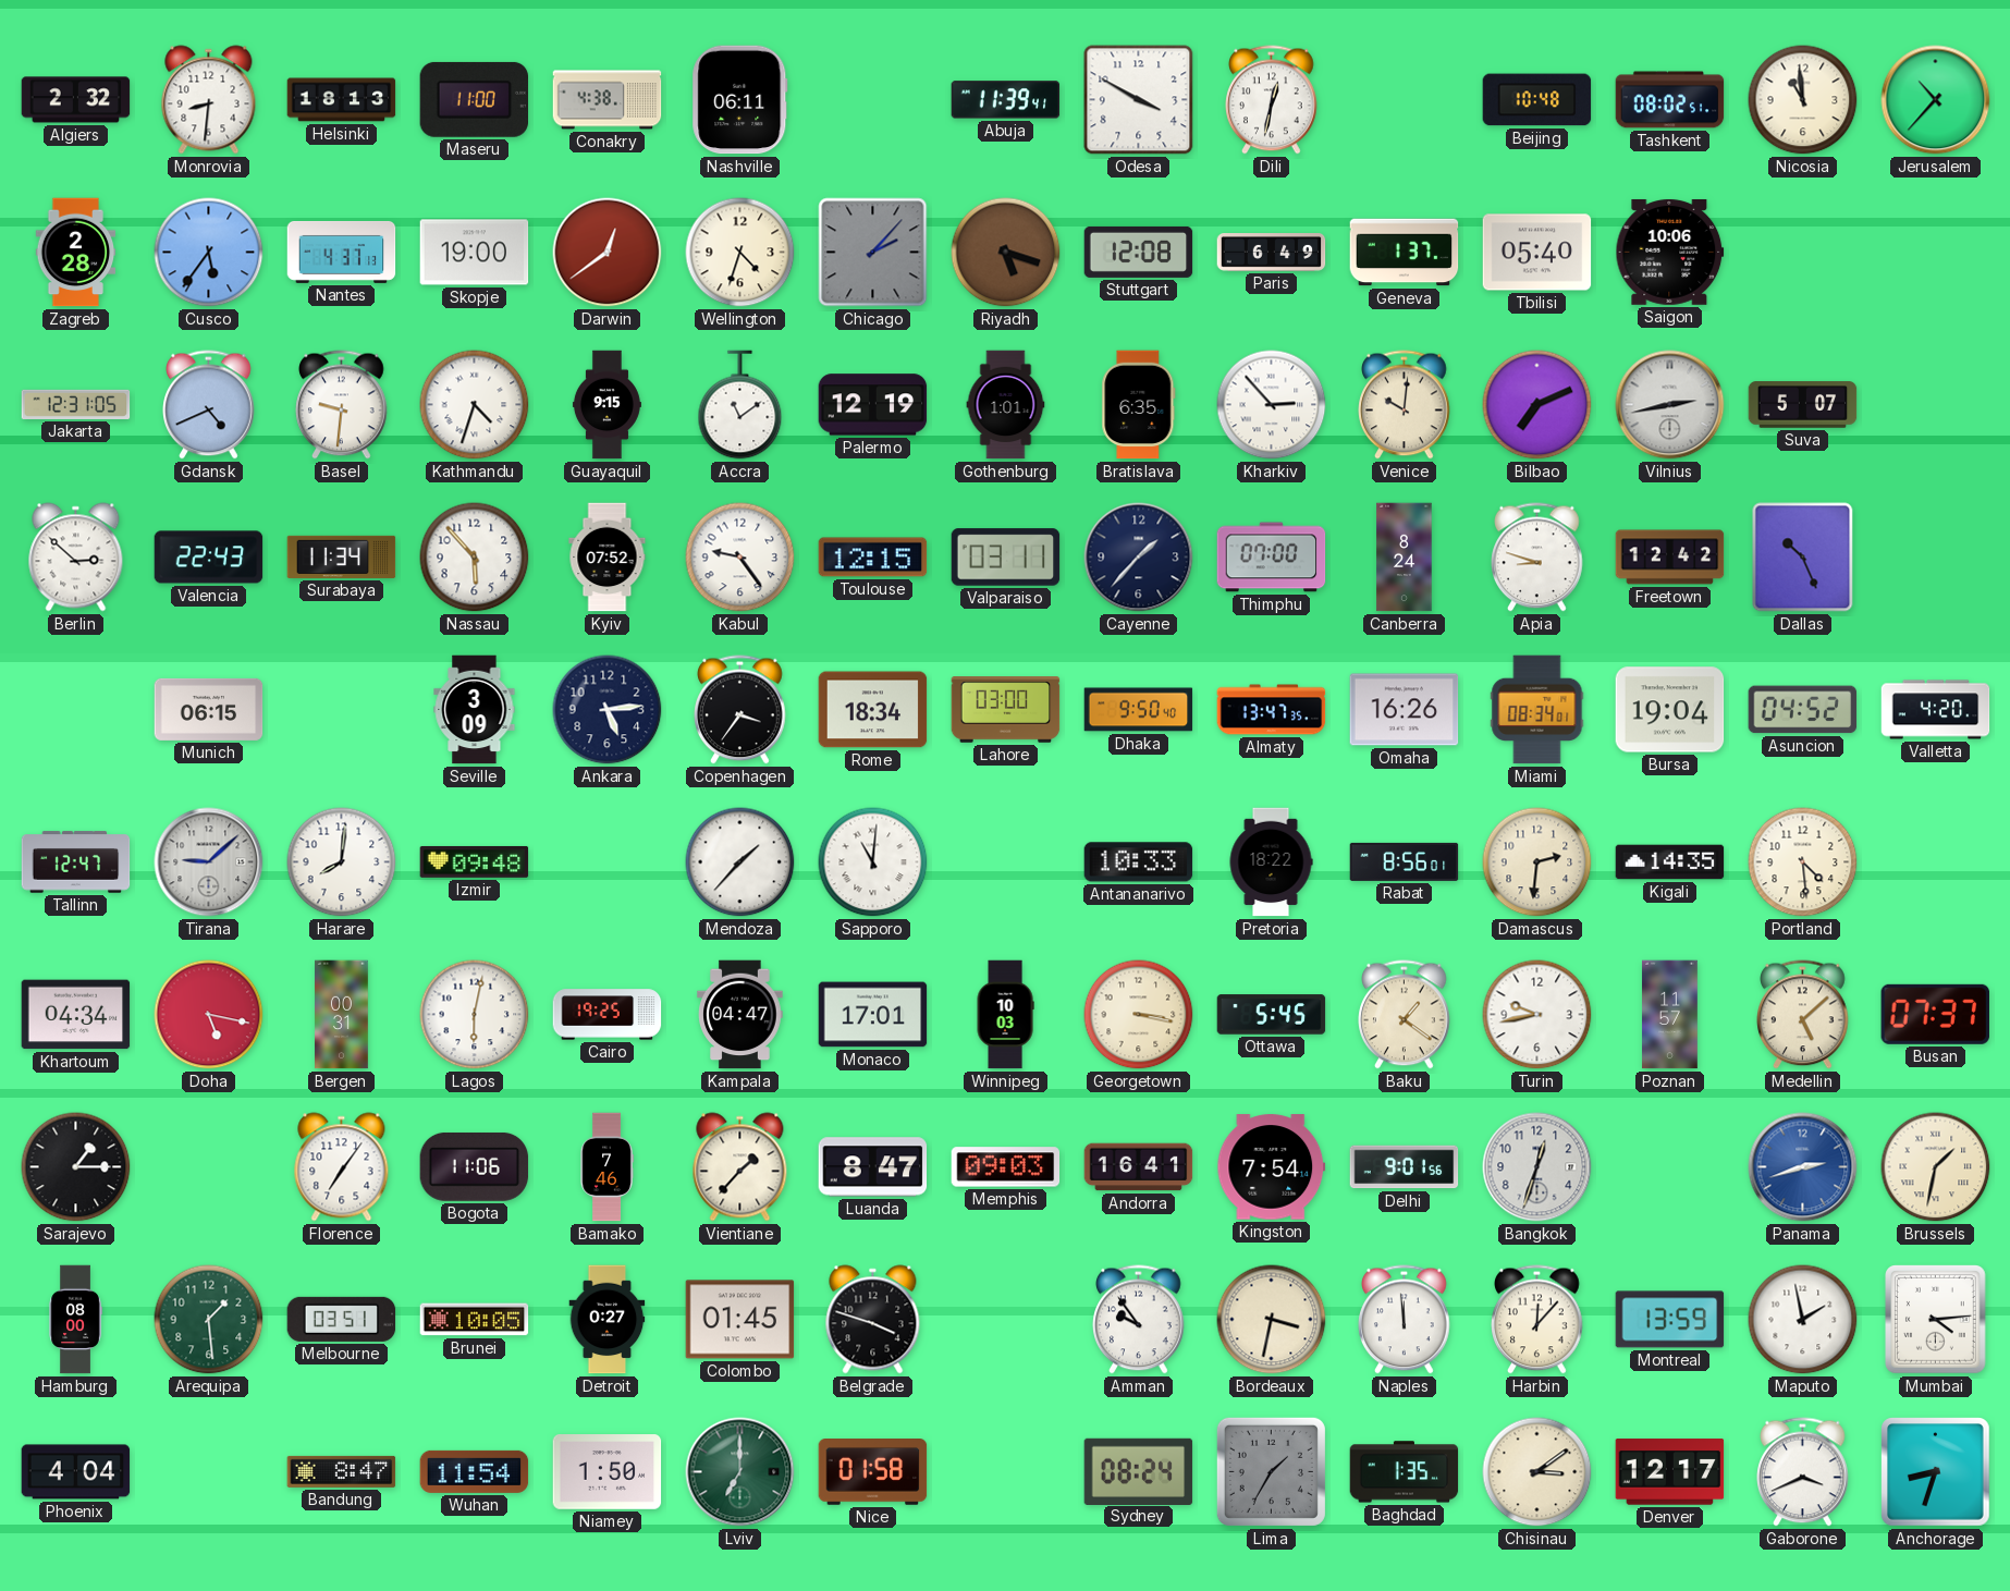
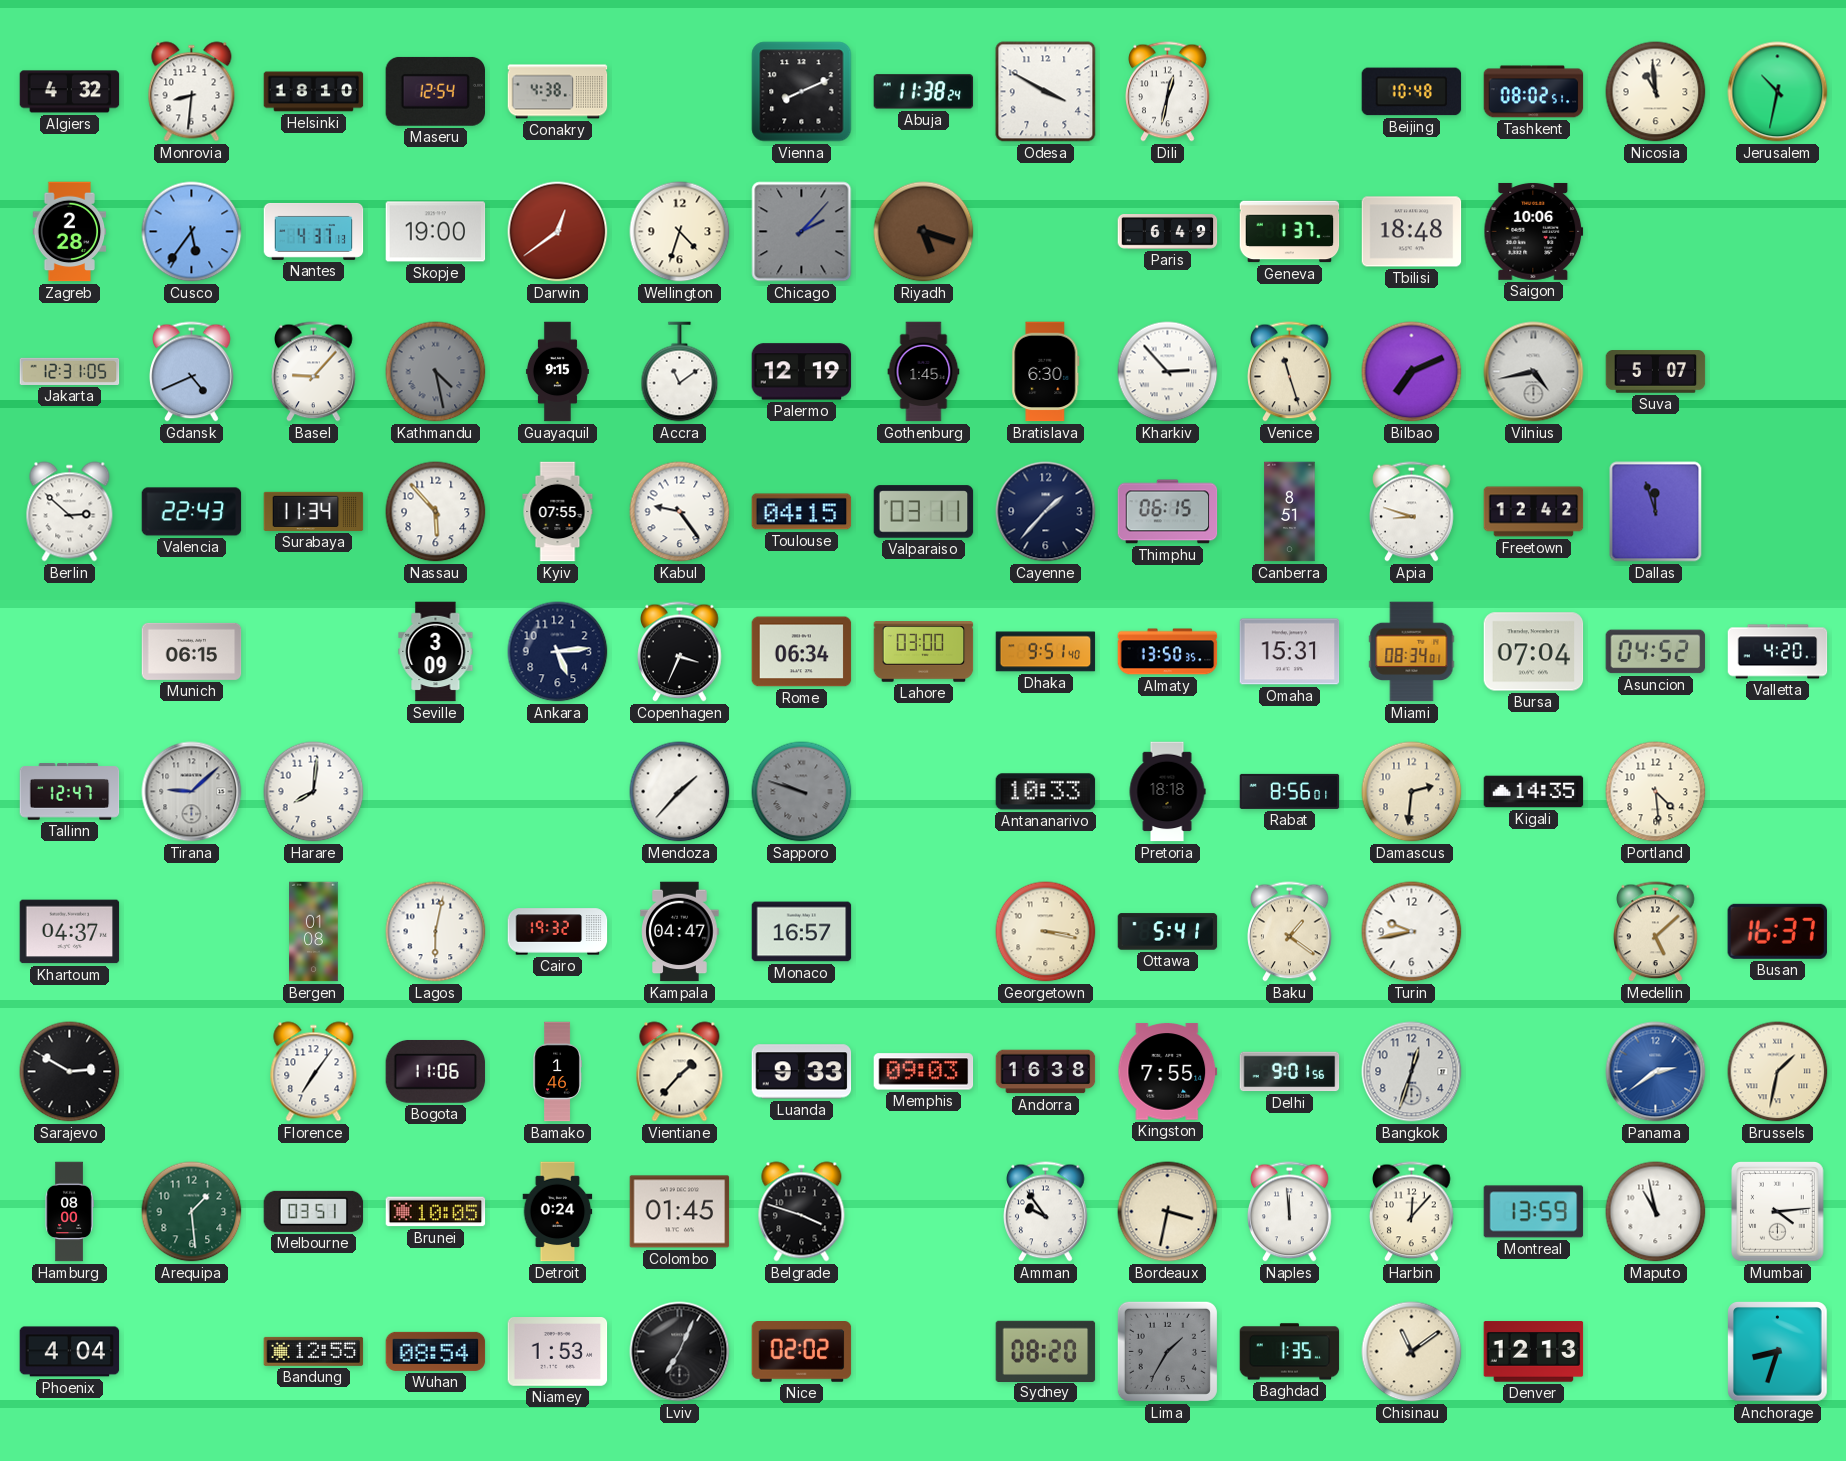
Algiers: 2:32 -> 4:32 (70, 92)
Helsinki: 18:13 -> 18:10 (314, 92)
Maseru: 11:00 -> 12:54 (435, 91)
Nashville: 06:11 -> none (740, 100)
Vienna: none -> 8:11 (802, 92)
Abuja: 11:39 -> 11:38 (924, 92)
Jerusalem: 10:37 -> 10:32 (1778, 92)
Stuttgart: 12:08 -> none (1139, 252)
Tbilisi: 05:40 -> 18:48 (1412, 232)
Basel: 9:31 -> 9:07 (314, 372)
Kathmandu: 4:33 -> 4:28 (436, 372)
Kathmandu dial: white -> grey (436, 372)
Gothenburg: 1:01 -> 1:45 (924, 372)
Bratislava: 6:35 -> 6:30 (1046, 372)
Venice: 10:01 -> 11:27 (1290, 372)
Vilnius: 2:43 -> 4:43 (1534, 372)
Kyiv: 07:52 -> 07:55 (558, 512)
Toulouse: 12:15 -> 04:15 (802, 512)
Thimphu: 07:00 -> 06:15 (1168, 512)
Canberra: 8:24 -> 8:51 (1290, 512)
Dallas: 10:26 -> 11:57 (1656, 512)
Copenhagen: 3:36 -> 3:34 (680, 652)
Rome: 18:34 -> 06:34 (802, 652)
Dhaka: 9:50 -> 9:51 (1046, 652)
Almaty: 13:47 -> 13:50 (1168, 652)
Omaha: 16:26 -> 15:31 (1290, 652)
Bursa: 19:04 -> 07:04 (1534, 652)
Izmir: 09:48 -> none (475, 862)
Sapporo: 11:01 -> 9:48 (802, 792)
Sapporo dial: white -> grey (802, 792)
Pretoria: 18:22 -> 18:18 (1167, 792)
Khartoum: 04:34 -> 04:37 (70, 932)
Doha: 5:17 -> none (209, 1015)
Bergen: 00:31 -> 01:08 (314, 932)
Cairo: 19:25 -> 19:32 (558, 932)
Monaco: 17:01 -> 16:57 (802, 932)
Winnipeg: 10:03 -> none (1005, 1015)
Ottawa: 5:45 -> 5:41 (1168, 932)
Poznan: 11:57 -> none (1670, 1015)
Busan: 07:37 -> 16:37 (1777, 931)
Sarajevo: 1:15 -> 2:50 (70, 1072)
Bamako: 7:46 -> 1:46 (557, 1072)
Luanda: 8:47 -> 9:33 (802, 1072)
Andorra: 16:41 -> 16:38 (1046, 1072)
Kingston: 7:54 -> 7:55 (1168, 1072)
Panama: 2:42 -> 2:39 (1656, 1072)
Detroit: 0:27 -> 0:24 (558, 1212)
Maputo: 1:58 -> 10:58 (1656, 1212)
Bandung: 8:47 -> 12:55 (314, 1351)
Wuhan: 11:54 -> 08:54 (436, 1351)
Niamey: 1:50 -> 1:53 (558, 1352)
Lviv: 7:00 -> 7:04 (680, 1352)
Lviv dial: green -> black (680, 1352)
Nice: 01:58 -> 02:02 (802, 1352)
Sydney: 08:24 -> 08:20 (1046, 1351)
Chisinau: 3:09 -> 11:09 (1412, 1352)
Denver: 12:17 -> 12:13 (1534, 1352)
Gaborone: 3:41 -> none (1803, 1472)
